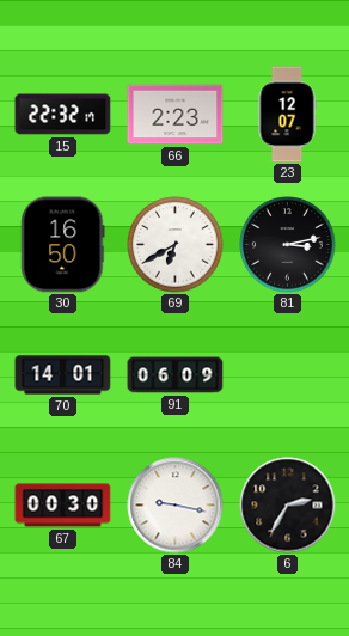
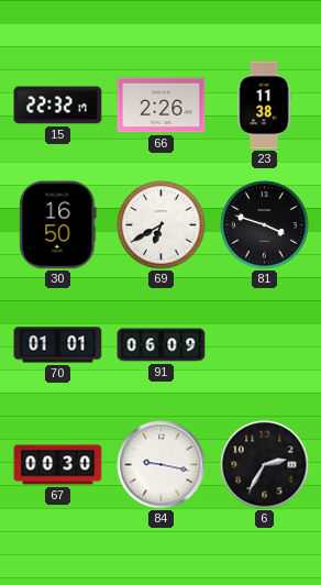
66: 2:23 -> 2:26 (162, 106)
23: 12:07 -> 11:38 (264, 106)
81: 3:13 -> 3:48 (265, 225)
70: 14:01 -> 01:01 (58, 345)
